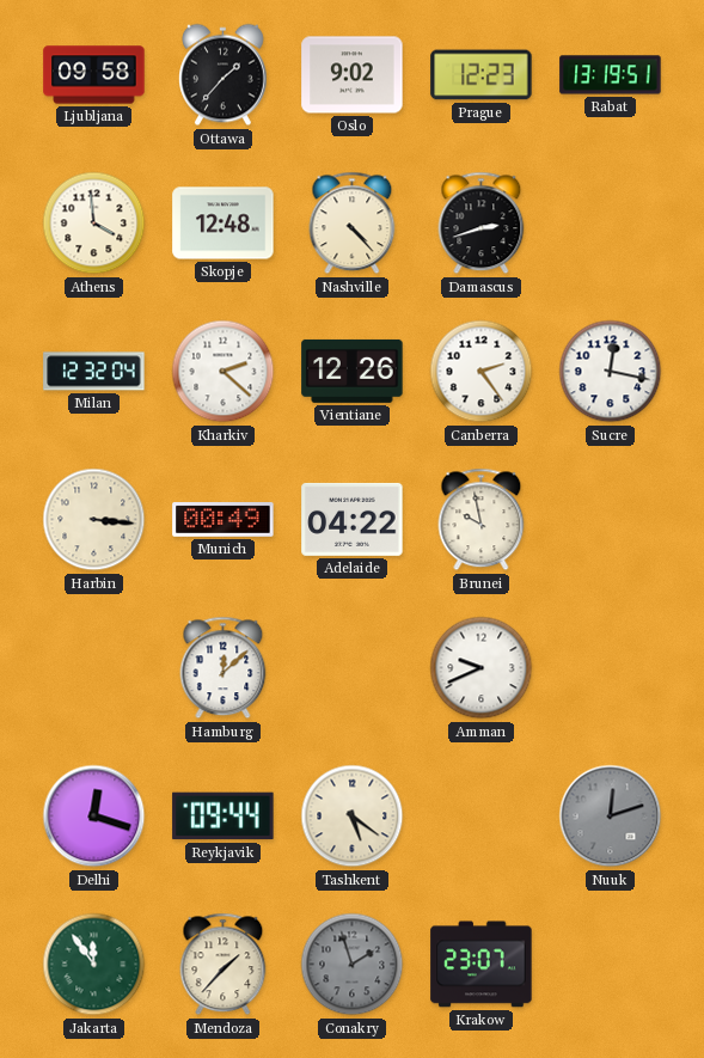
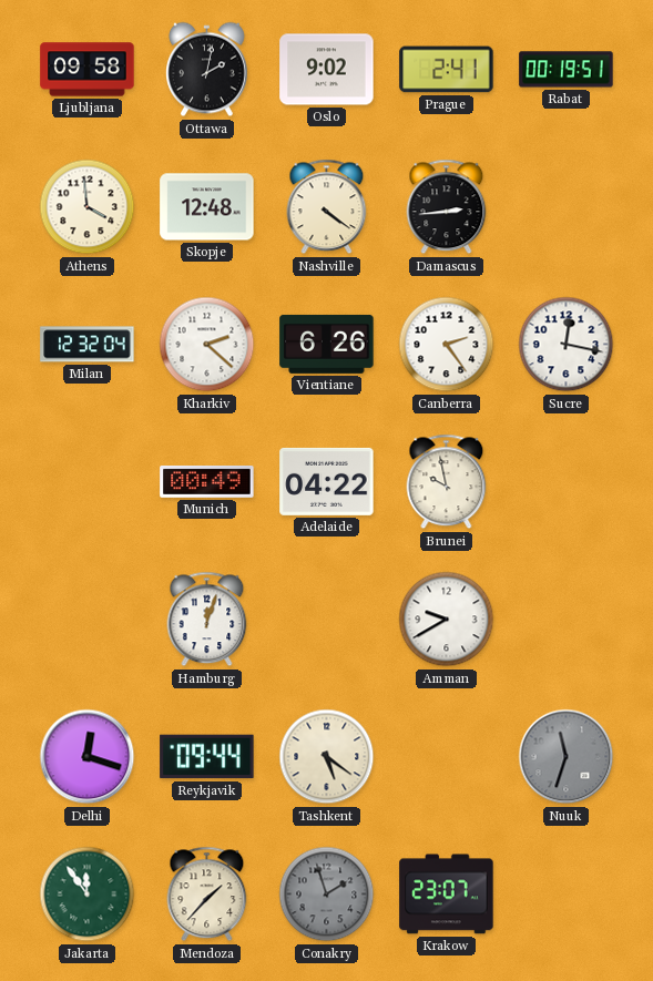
Ottawa: 1:37 -> 2:02 (207, 70)
Prague: 12:23 -> 2:41 (447, 70)
Rabat: 13:19 -> 00:19 (567, 70)
Nashville: 4:23 -> 4:21 (327, 207)
Damascus: 2:42 -> 2:44 (447, 207)
Vientiane: 12:26 -> 6:26 (327, 344)
Harbin: 3:16 -> none (94, 520)
Hamburg: 12:08 -> 12:03 (207, 620)
Amman: 9:41 -> 9:40 (447, 620)
Nuuk: 12:12 -> 11:33 (567, 757)
